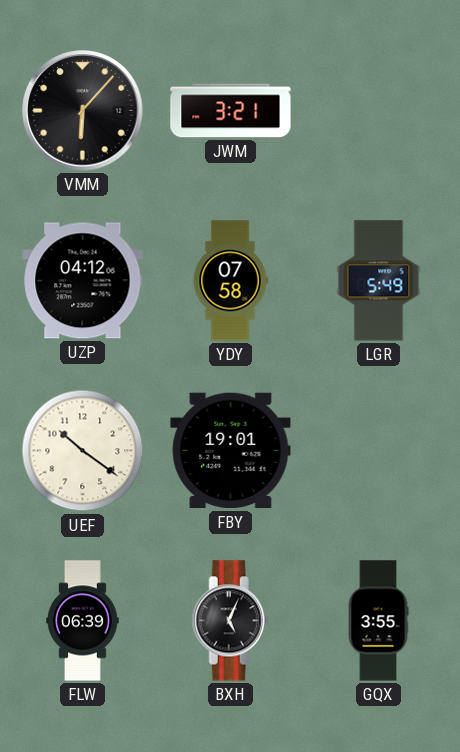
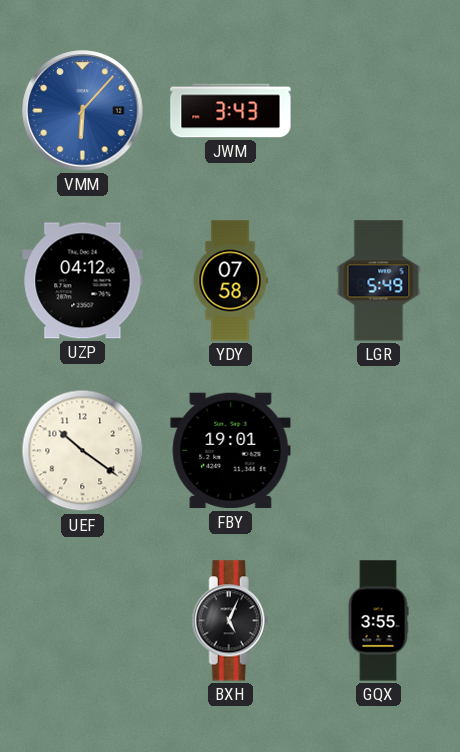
VMM dial: black -> blue (83, 111)
JWM: 3:21 -> 3:43 (231, 111)
FLW: 06:39 -> none (83, 621)
